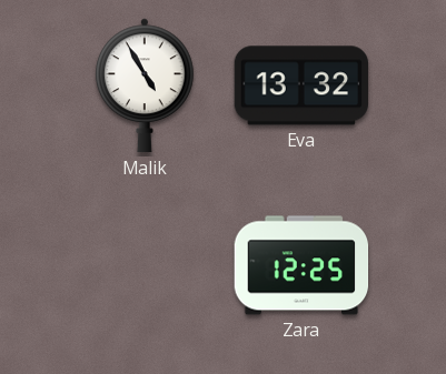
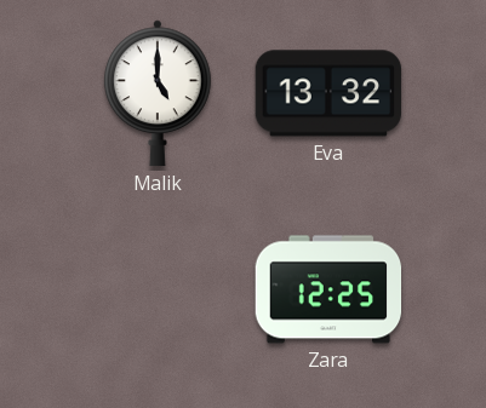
Malik: 4:55 -> 5:00 (158, 93)
